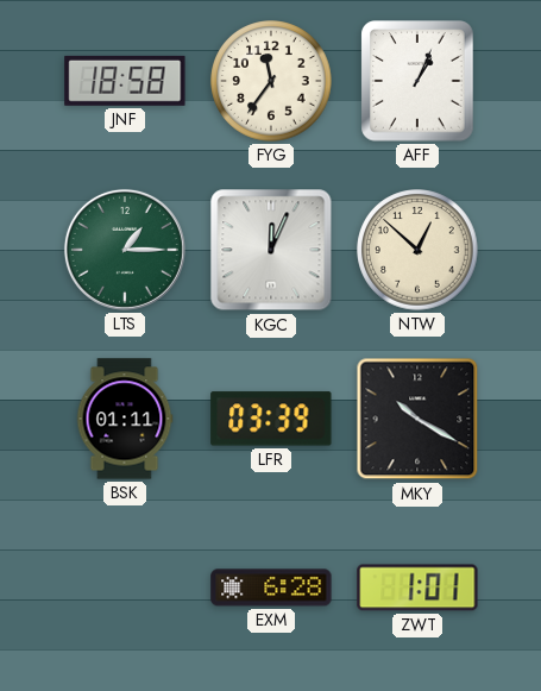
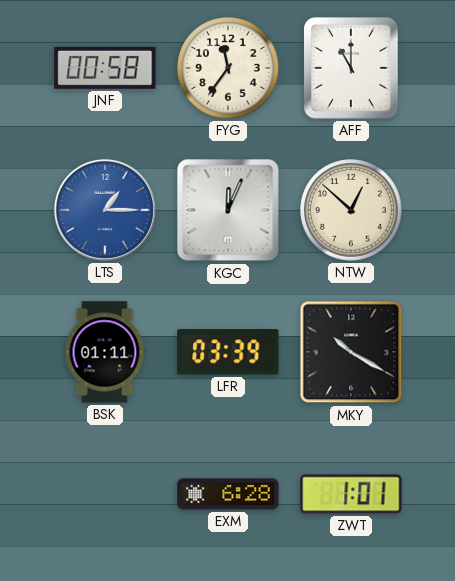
JNF: 18:58 -> 00:58 (105, 68)
AFF: 1:04 -> 11:00 (351, 68)
LTS dial: green -> blue (105, 210)
